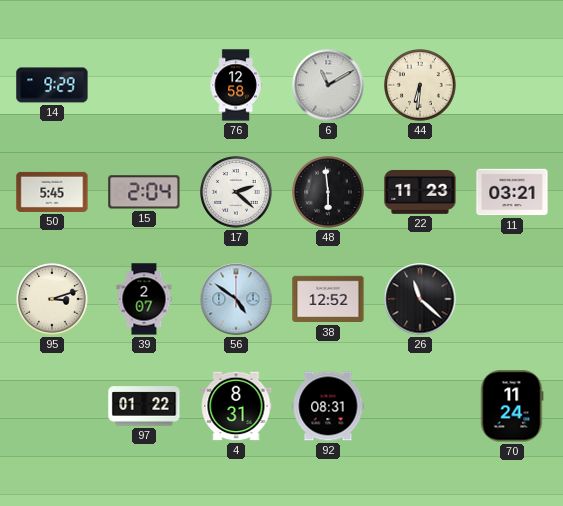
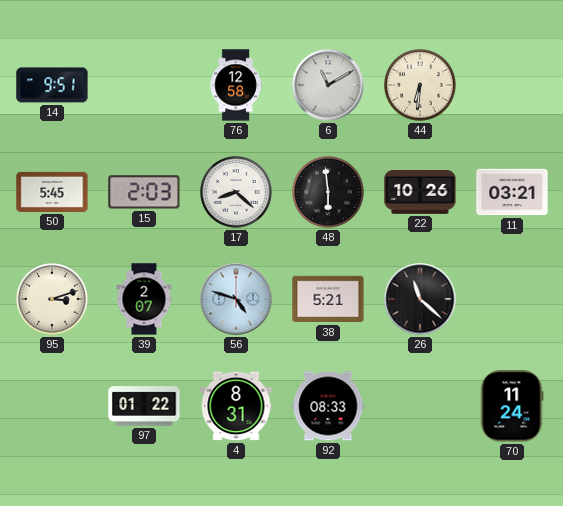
14: 9:29 -> 9:51 (52, 85)
15: 2:04 -> 2:03 (144, 192)
17: 2:22 -> 8:22 (236, 192)
22: 11:23 -> 10:26 (420, 192)
56: 4:51 -> 4:48 (236, 299)
38: 12:52 -> 5:21 (328, 299)
92: 08:31 -> 08:33 (328, 406)
